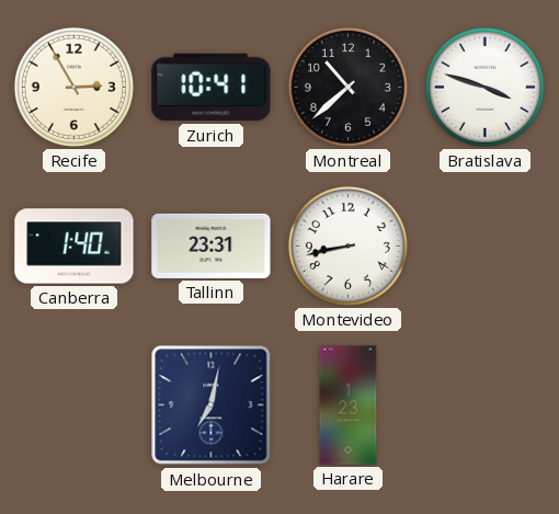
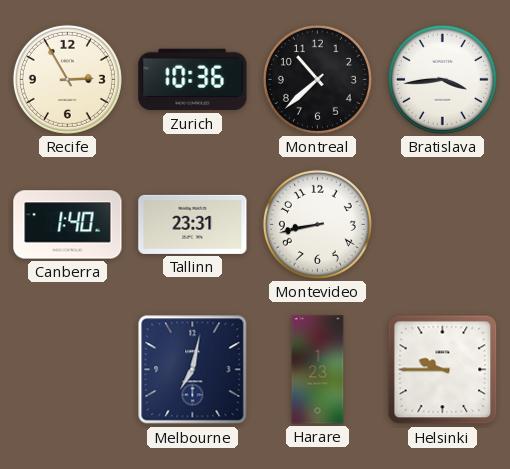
Zurich: 10:41 -> 10:36 (193, 80)
Bratislava: 3:48 -> 3:44 (442, 79)
Helsinki: none -> 9:45 (443, 370)
